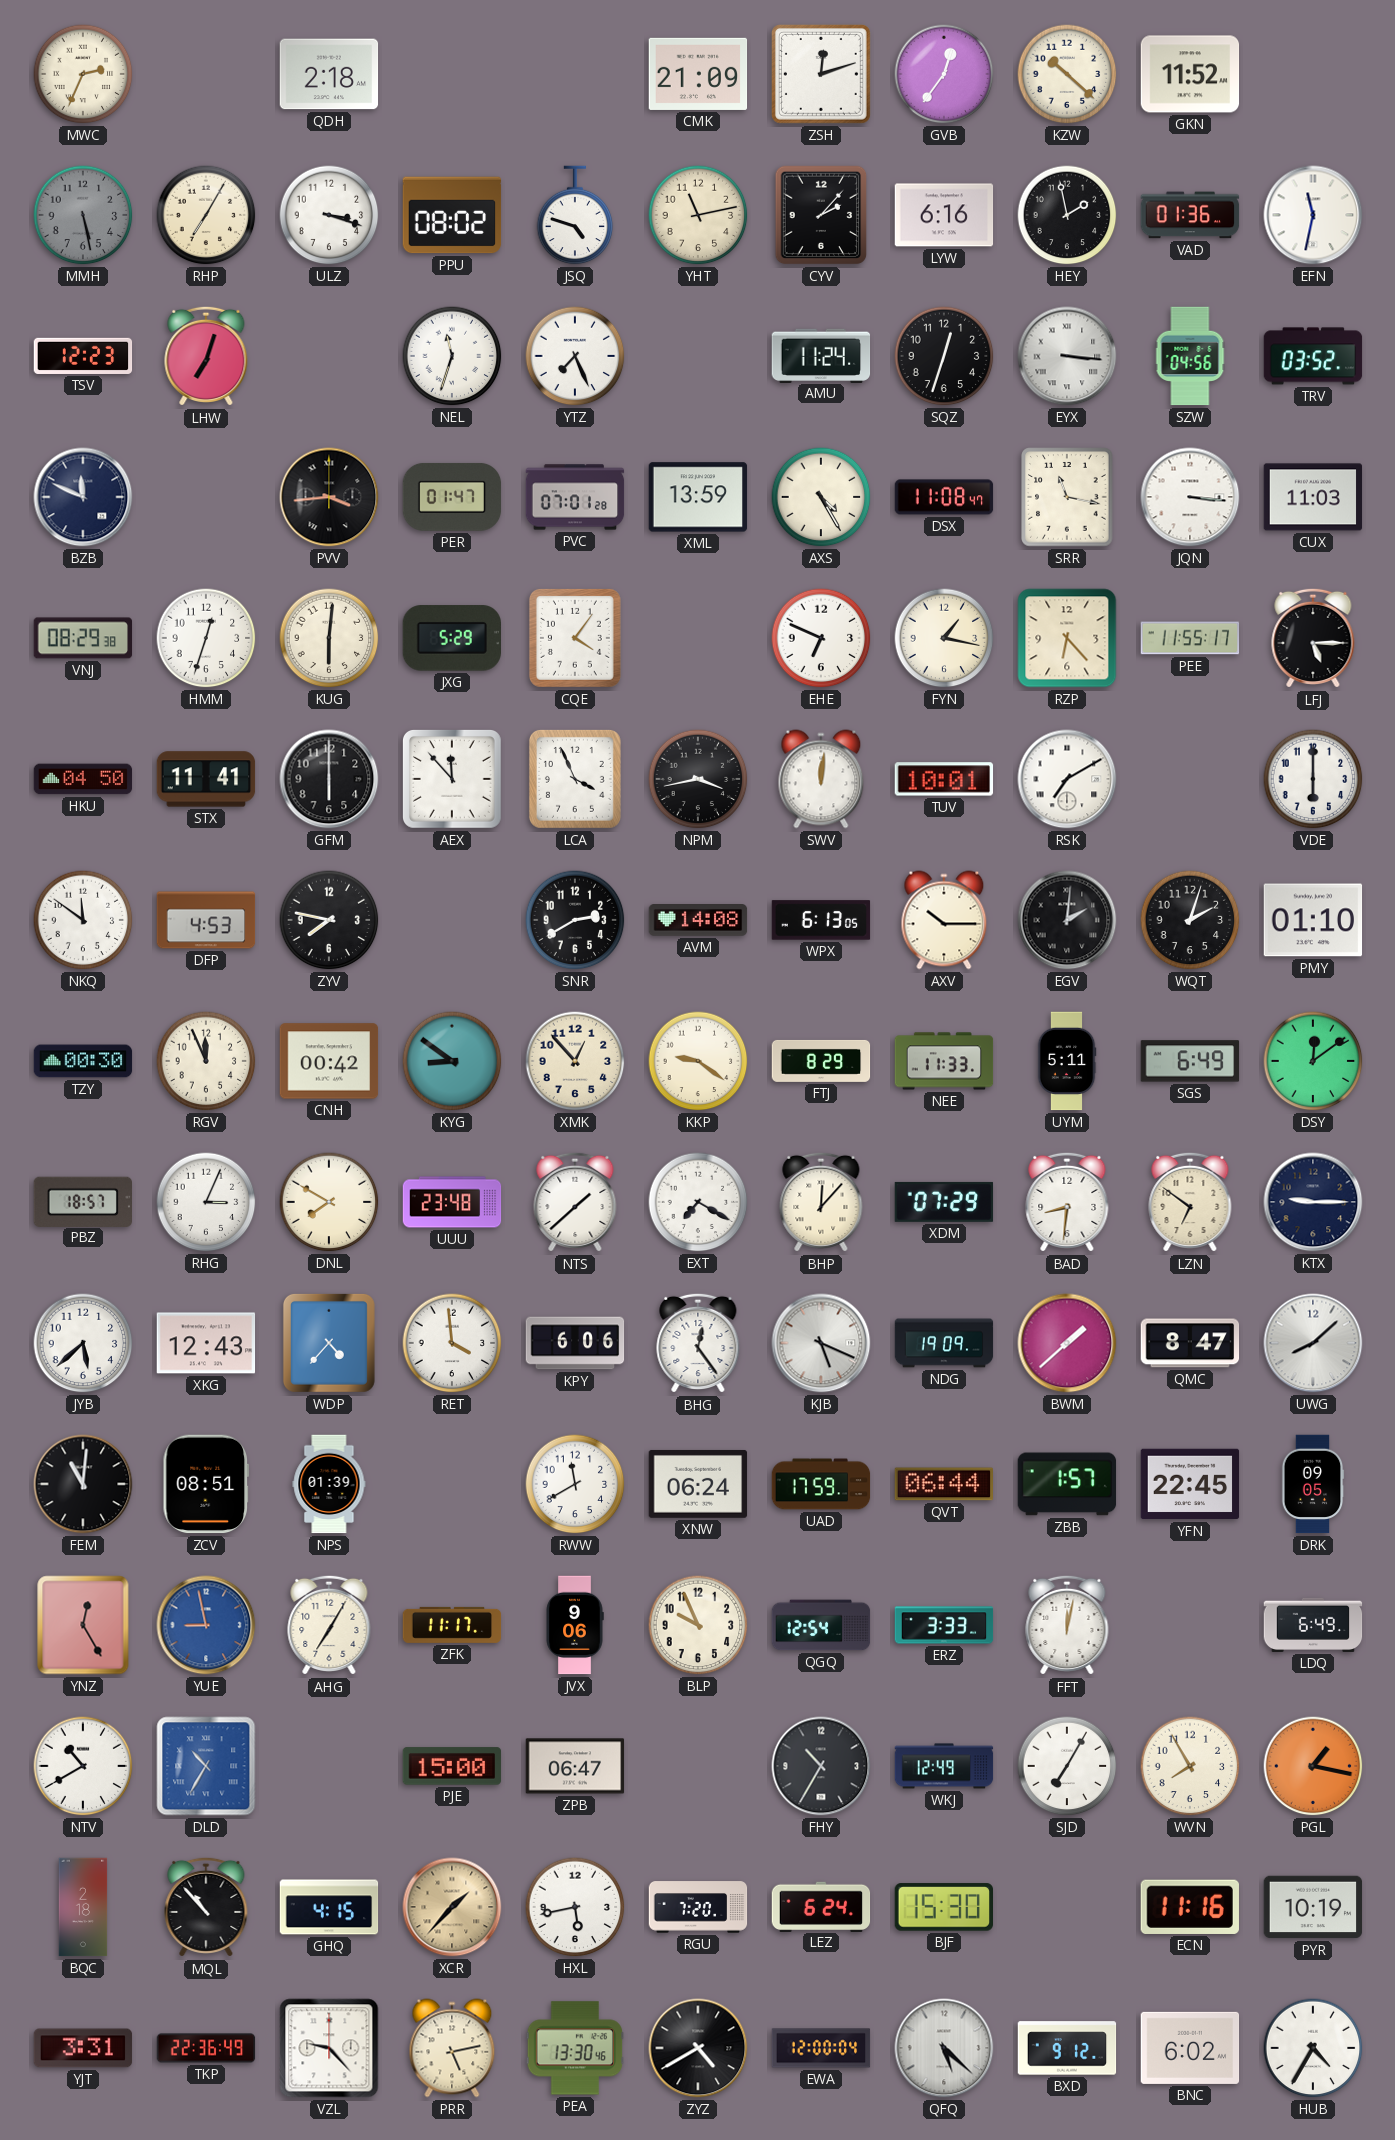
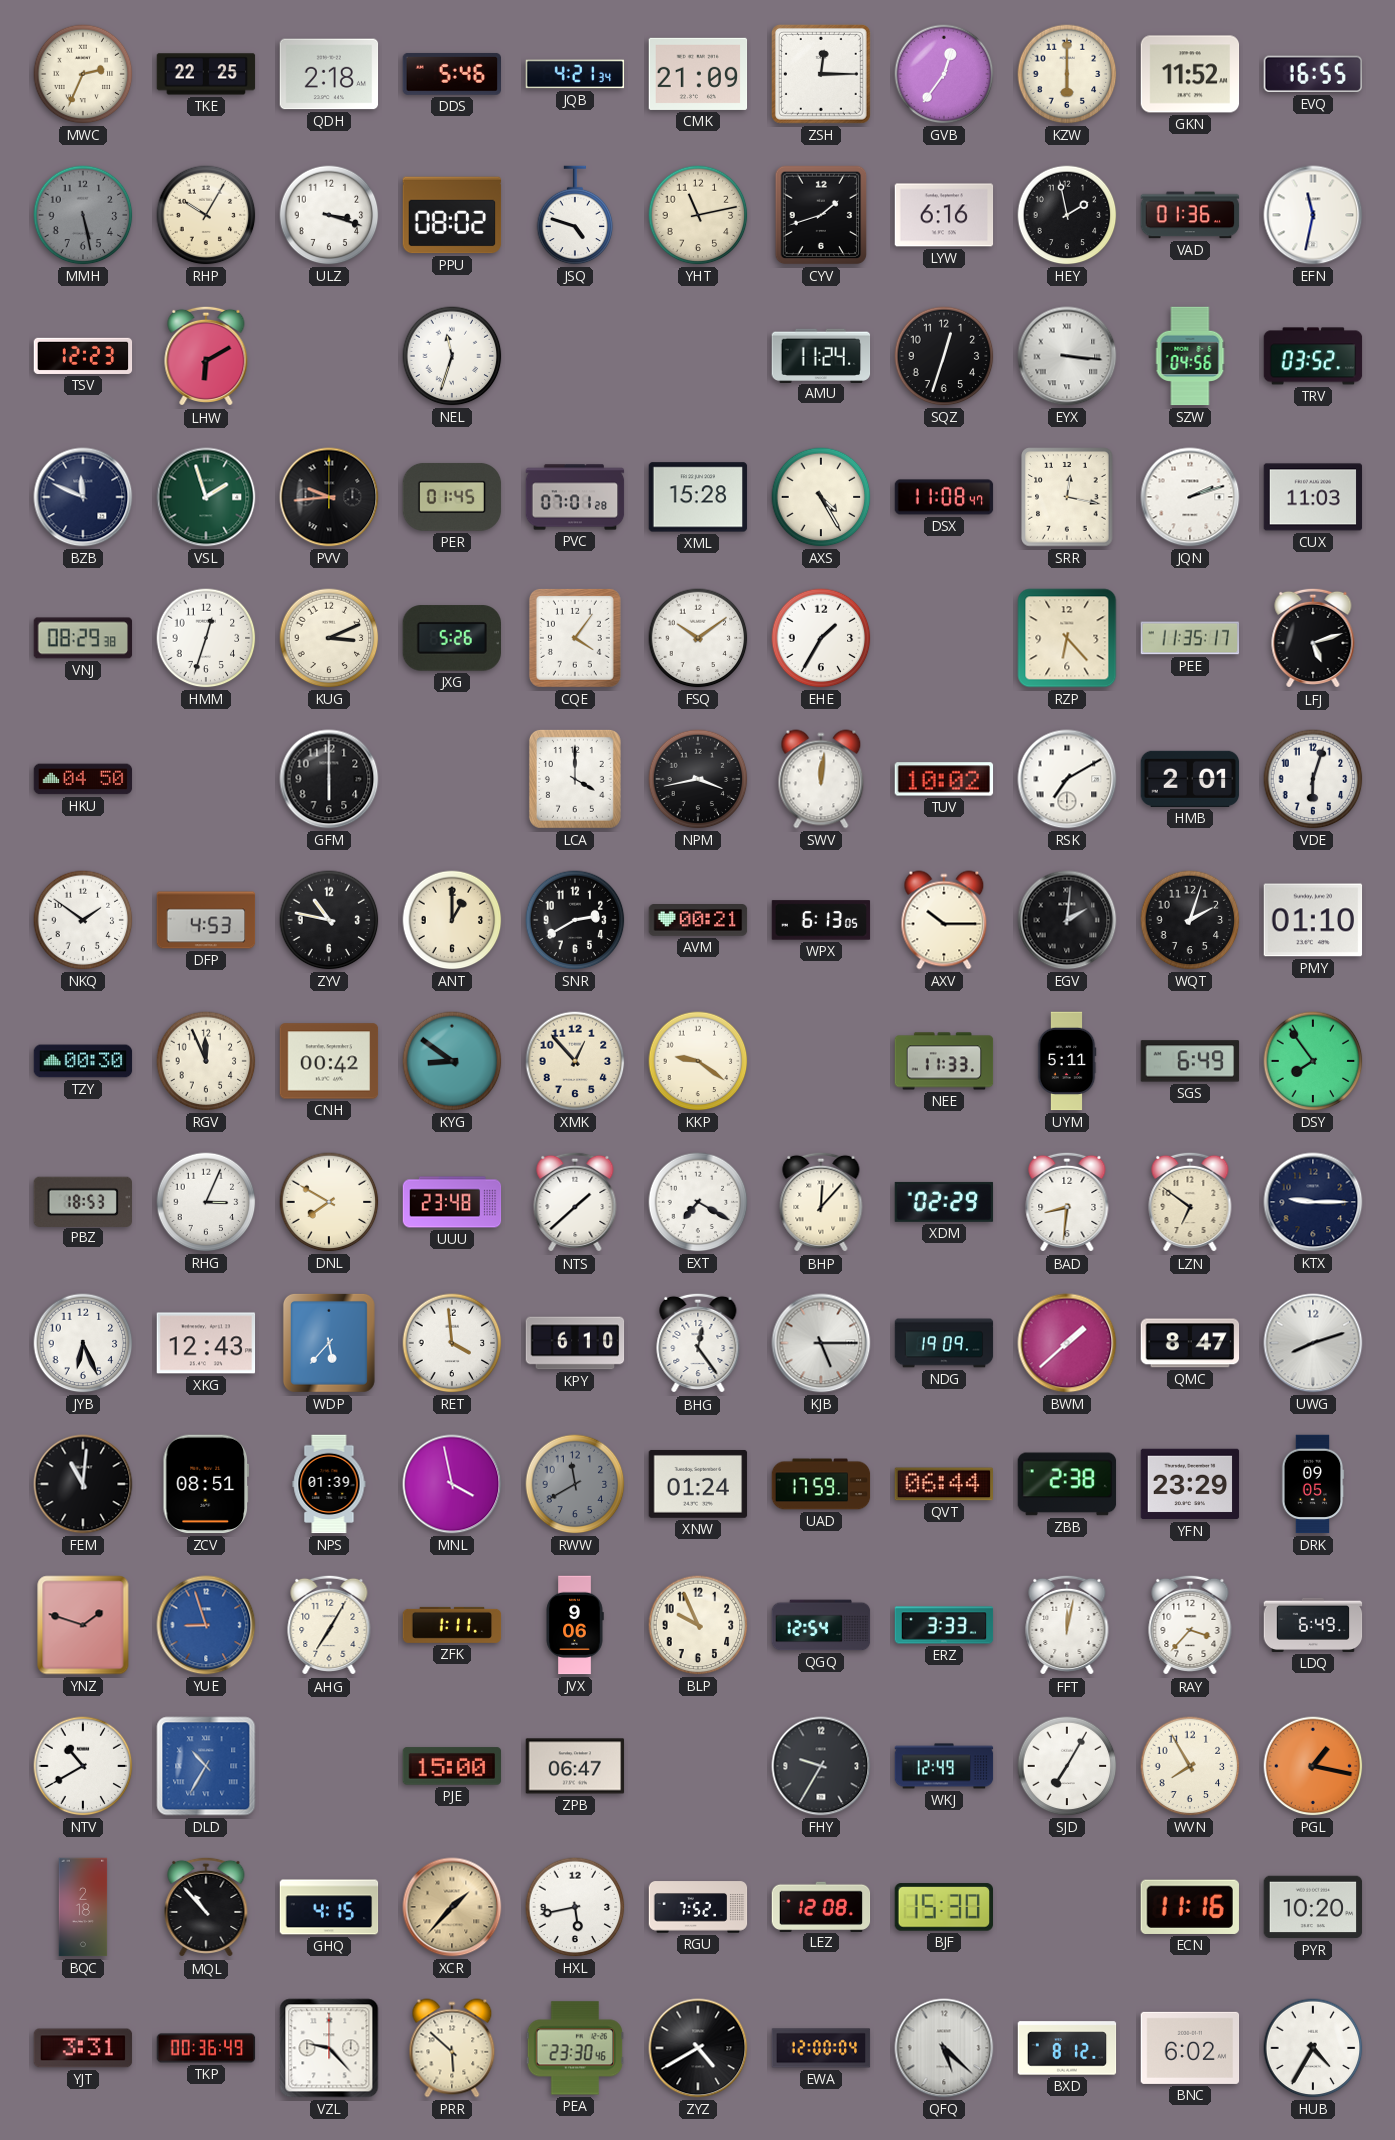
TKE: none -> 22:25 (206, 74)
DDS: none -> 5:46 (451, 74)
JQB: none -> 4:21 (575, 74)
ZSH: 12:12 -> 12:15 (821, 74)
KZW: 10:22 -> 6:00 (1067, 74)
EVQ: none -> 16:55 (1312, 74)
RHP: 7:05 -> 10:05 (206, 215)
CYV: 2:07 -> 1:42 (821, 215)
LHW: 7:03 -> 6:10 (206, 356)
YTZ: 7:26 -> none (575, 356)
VSL: none -> 1:57 (206, 497)
PVV: 3:44 -> 9:44 (329, 497)
PER: 01:47 -> 01:45 (452, 497)
XML: 13:59 -> 15:28 (698, 497)
SRR: 11:17 -> 12:17 (1067, 497)
JQN: 3:16 -> 2:12 (1190, 497)
KUG: 6:01 -> 3:11 (329, 638)
JXG: 5:29 -> 5:26 (451, 638)
FSQ: none -> 10:09 (698, 638)
EHE: 6:49 -> 1:35 (821, 638)
FYN: 1:17 -> none (944, 638)
PEE: 11:55 -> 11:35 (1190, 638)
LFJ: 5:15 -> 5:12 (1313, 638)
STX: 11:41 -> none (206, 779)
AEX: 11:53 -> none (452, 780)
LCA: 3:56 -> 4:00 (575, 779)
TUV: 10:01 -> 10:02 (944, 779)
HMB: none -> 2:01 (1190, 779)
VDE: 6:00 -> 6:03 (1313, 779)
NKQ: 11:51 -> 1:51 (83, 920)
ZYV: 7:47 -> 10:47 (329, 920)
ANT: none -> 1:00 (452, 920)
AVM: 14:08 -> 00:21 (698, 920)
FTJ: 8:29 -> none (821, 1061)
DSY: 12:09 -> 7:54 (1313, 1061)
PBZ: 18:57 -> 18:53 (82, 1201)
XDM: 07:29 -> 02:29 (944, 1202)
JYB: 5:38 -> 6:26 (83, 1343)
WDP: 4:37 -> 5:37 (329, 1343)
KPY: 6:06 -> 6:10 (575, 1343)
KJB: 5:19 -> 5:15 (821, 1343)
UWG: 8:08 -> 8:12 (1313, 1343)
MNL: none -> 3:58 (452, 1484)
RWW dial: white -> grey (575, 1484)
XNW: 06:24 -> 01:24 (698, 1484)
ZBB: 1:57 -> 2:38 (1067, 1484)
YFN: 22:45 -> 23:29 (1190, 1484)
YNZ: 12:25 -> 1:48 (83, 1625)
YUE: 8:58 -> 8:57 (206, 1625)
ZFK: 11:17 -> 1:11 (452, 1625)
RAY: none -> 3:37 (1190, 1625)
FHY: 10:35 -> 9:35 (821, 1766)
RGU: 7:20 -> 7:52 (698, 1907)
LEZ: 6:24 -> 12:08 (821, 1906)
PYR: 10:19 -> 10:20 (1313, 1907)
TKP: 22:36 -> 00:36 (206, 2048)
PRR: 5:13 -> 5:52 (452, 2048)
PEA: 13:30 -> 23:30 (575, 2048)
BXD: 9:12 -> 8:12 (1067, 2048)
